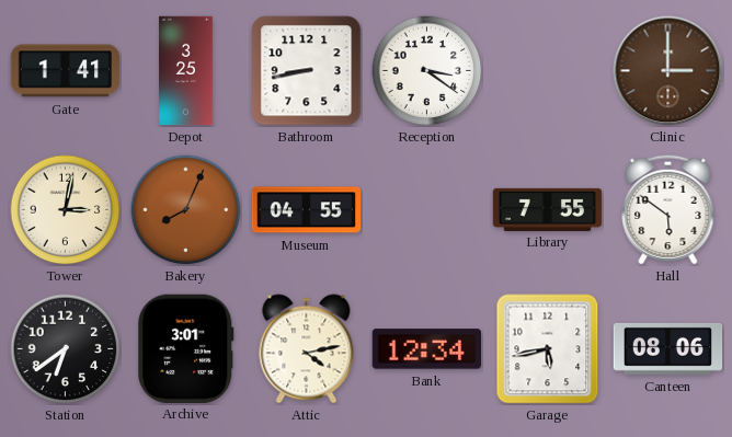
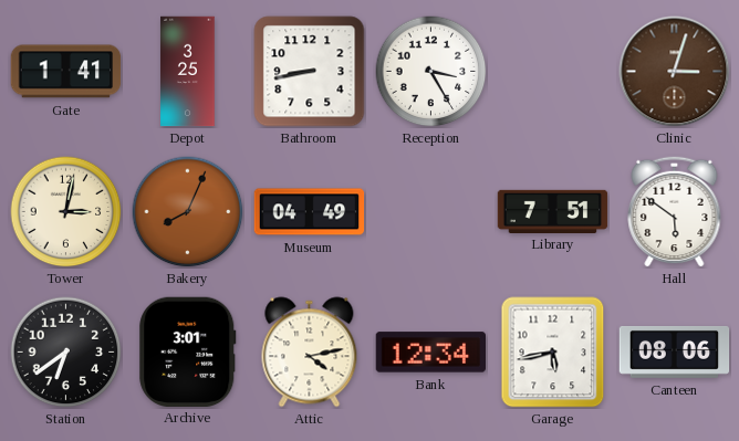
Reception: 3:21 -> 3:25 (431, 72)
Clinic: 3:00 -> 3:03 (675, 72)
Museum: 04:55 -> 04:49 (310, 212)
Library: 7:55 -> 7:51 (553, 211)
